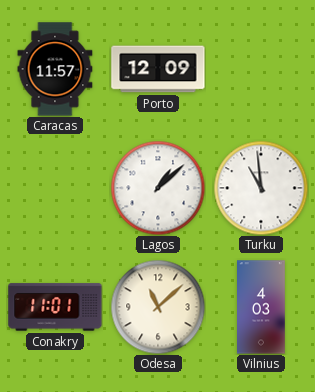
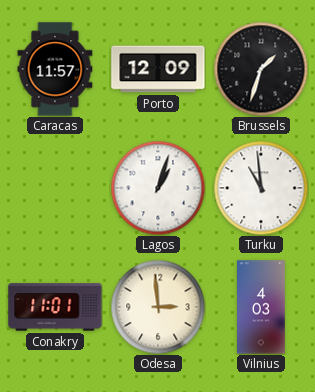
Brussels: none -> 1:33 (261, 69)
Lagos: 1:08 -> 1:03 (158, 188)
Odesa: 11:08 -> 2:59 (158, 307)
